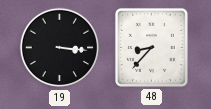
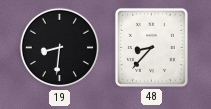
19: 3:16 -> 8:31 (60, 48)
